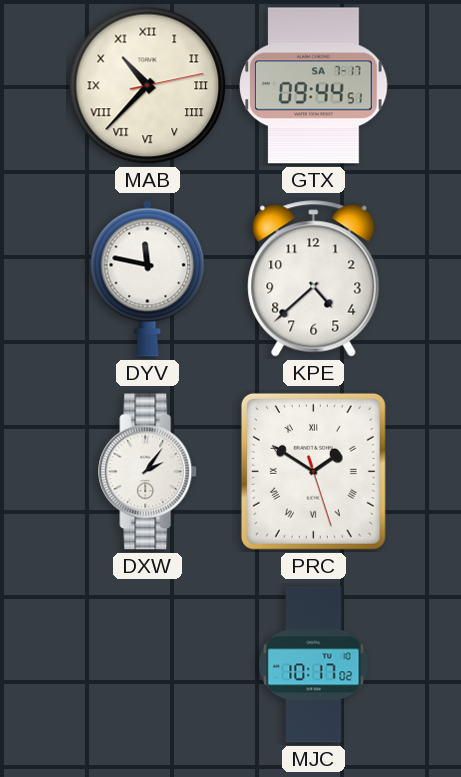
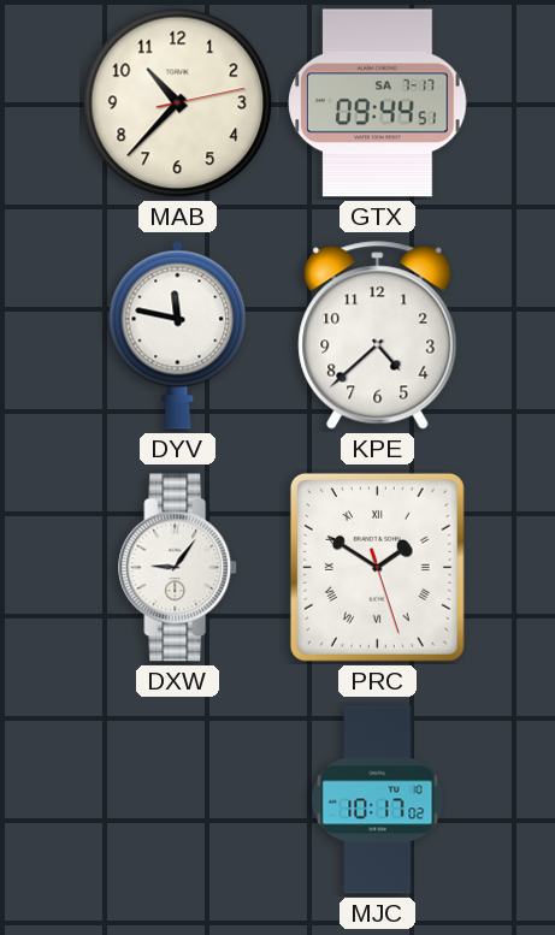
MAB numerals: Roman -> Arabic (178, 103)
DXW: 2:06 -> 9:06 (178, 568)
